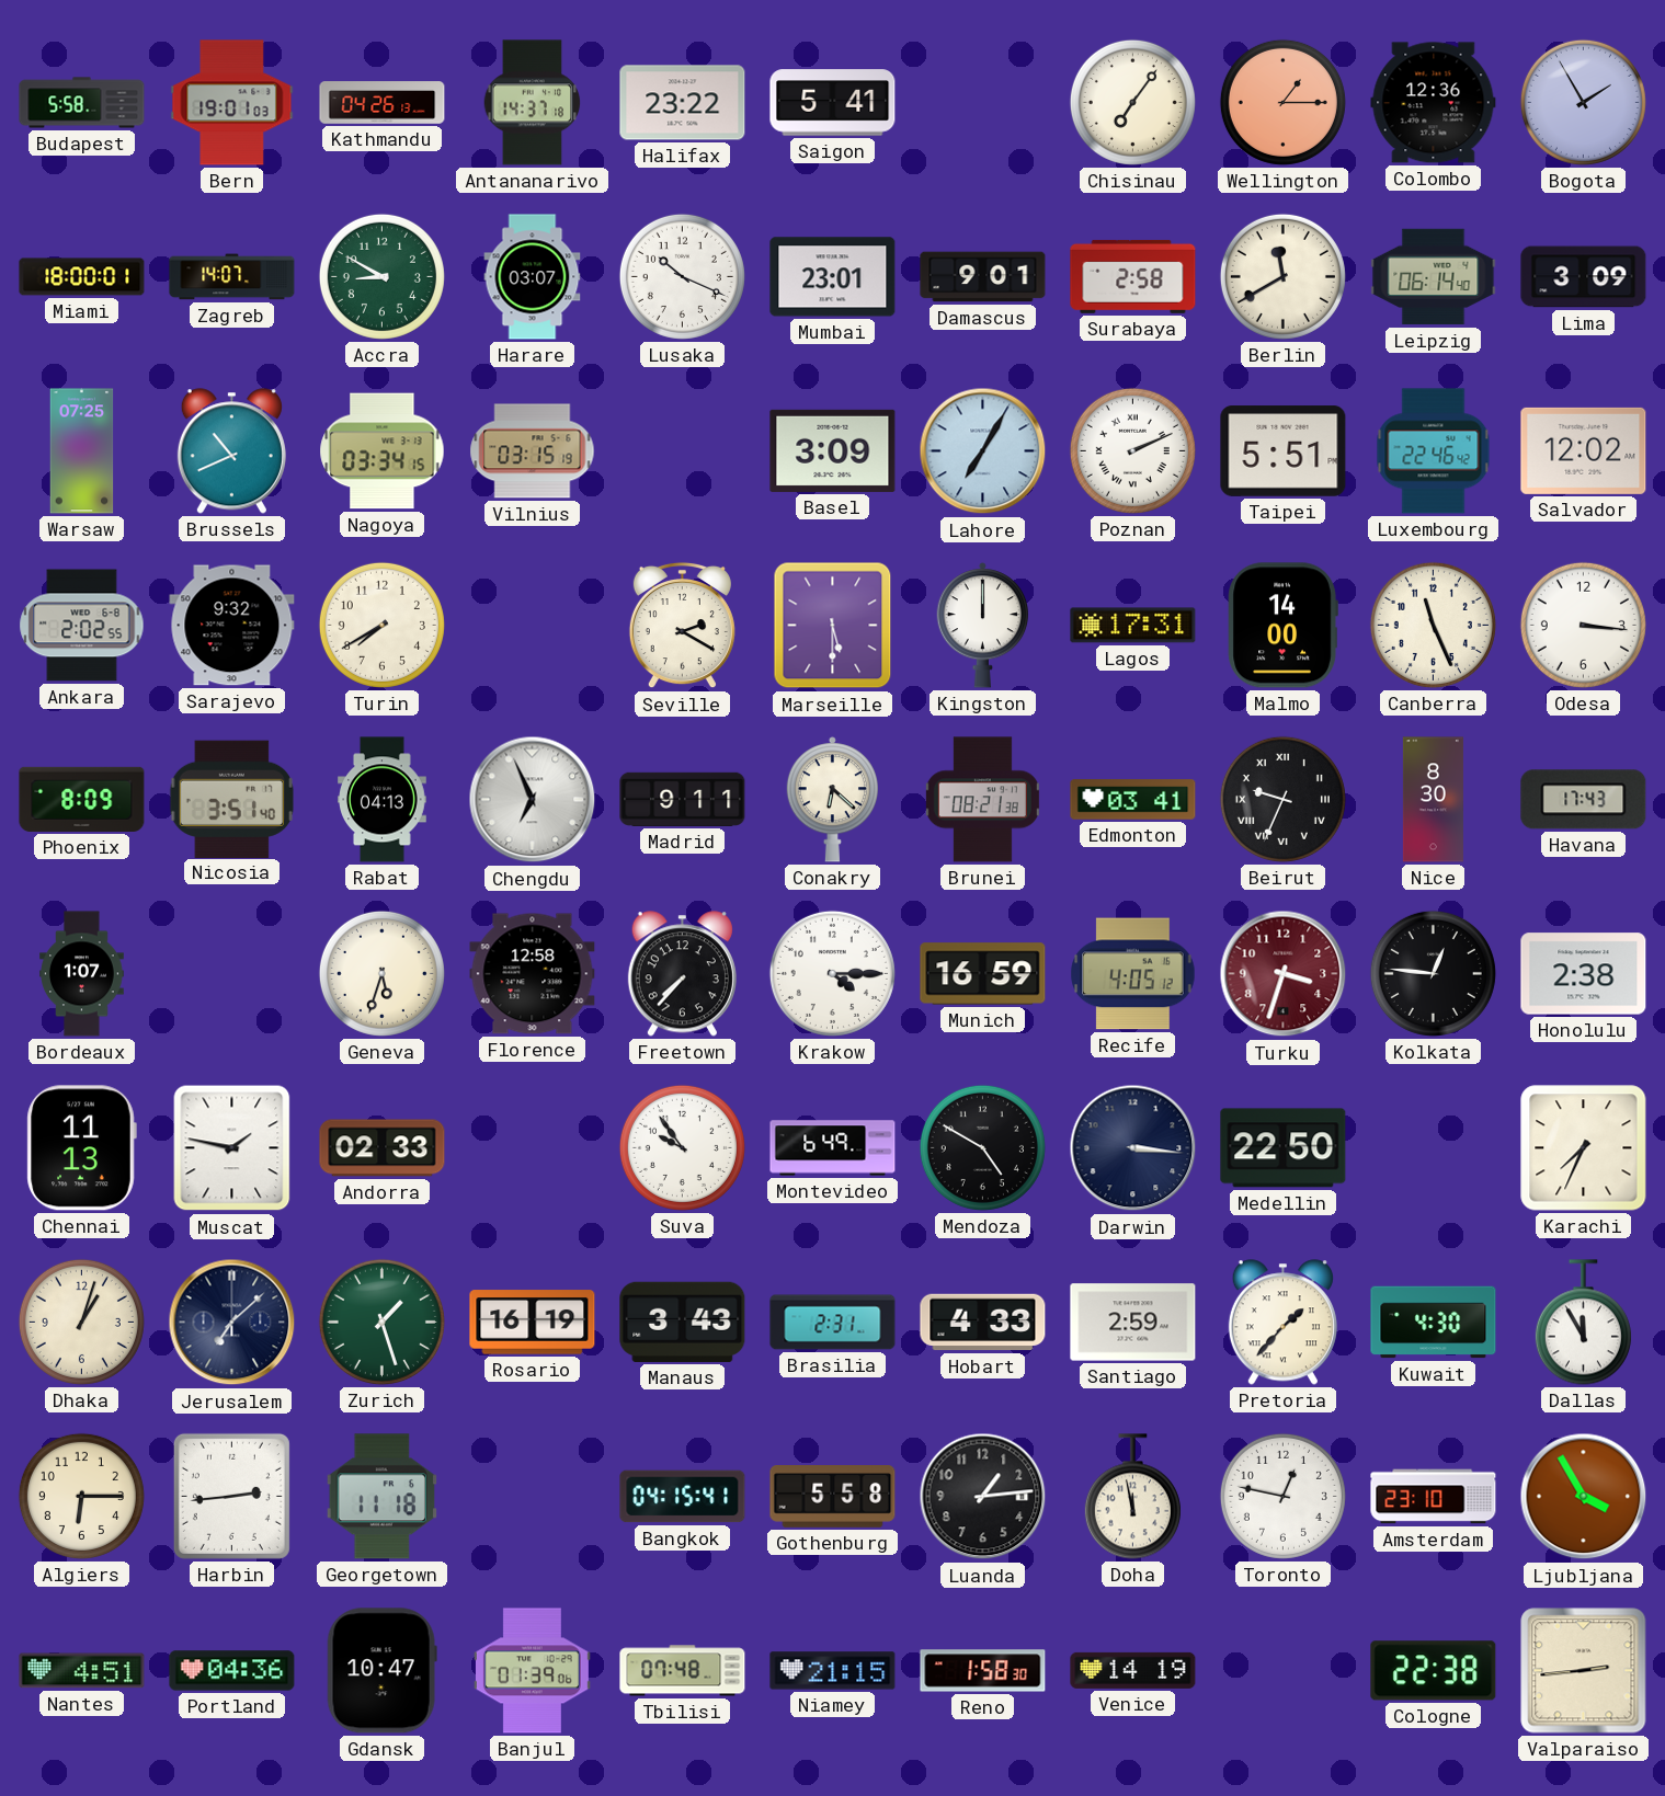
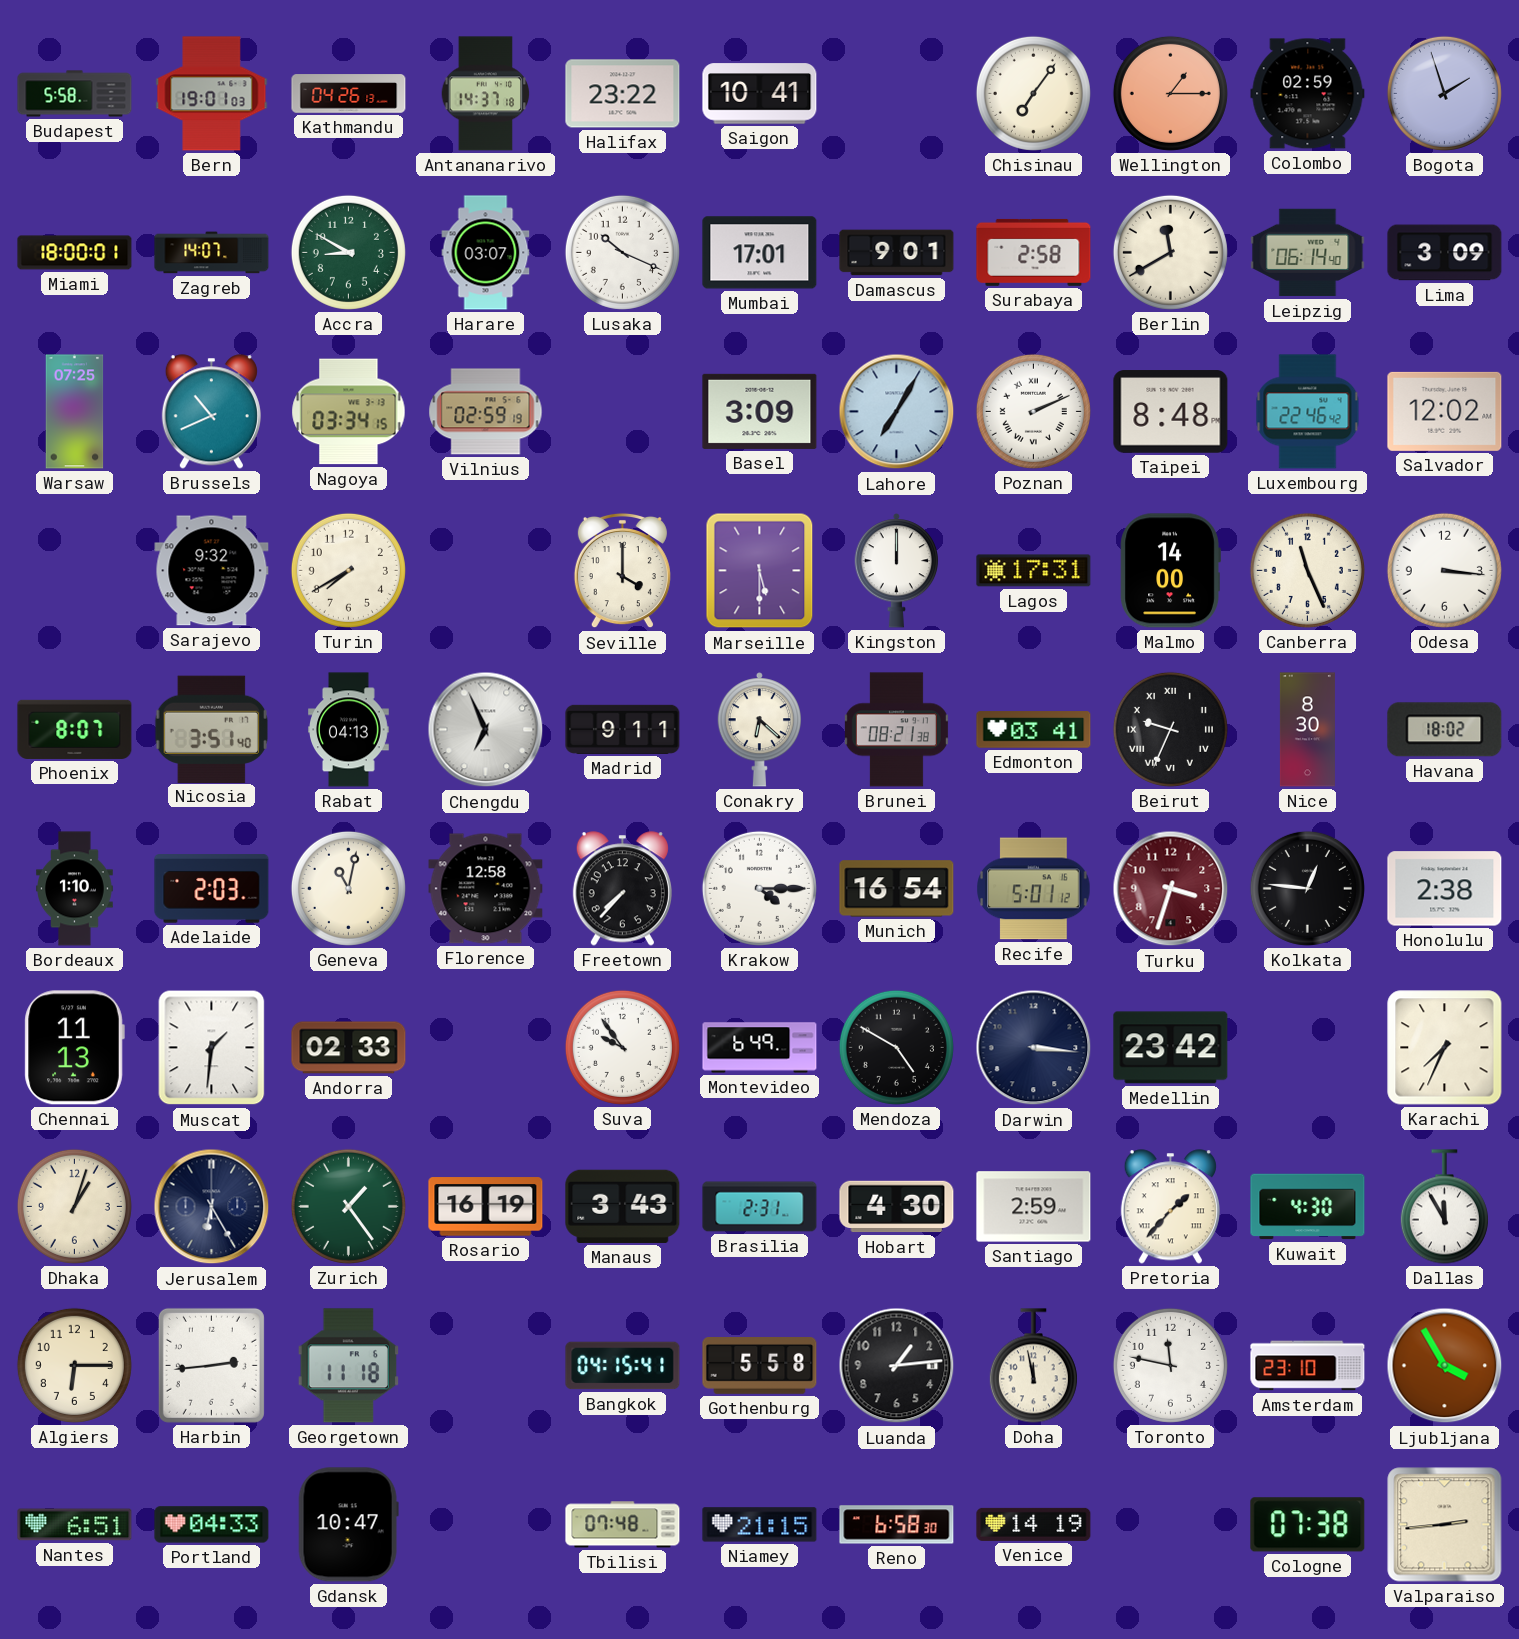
Saigon: 5:41 -> 10:41 (760, 94)
Colombo: 12:36 -> 02:59 (1308, 94)
Bogota: 1:55 -> 1:57 (1444, 93)
Mumbai: 23:01 -> 17:01 (760, 253)
Vilnius: 03:15 -> 02:59 (486, 412)
Taipei: 5:51 -> 8:48 (1171, 412)
Ankara: 2:02 -> none (82, 626)
Seville: 2:20 -> 4:00 (622, 571)
Phoenix: 8:09 -> 8:07 (75, 729)
Havana: 17:43 -> 18:02 (1445, 730)
Bordeaux: 1:07 -> 1:10 (75, 889)
Adelaide: none -> 2:03 (212, 889)
Geneva: 5:33 -> 11:02 (348, 888)
Munich: 16:59 -> 16:54 (897, 889)
Recife: 4:05 -> 5:01 (1034, 889)
Muscat: 1:47 -> 1:31 (212, 1048)
Medellin: 22:50 -> 23:42 (1171, 1048)
Jerusalem: 7:08 -> 6:25 (212, 1207)
Zurich: 1:27 -> 1:24 (348, 1206)
Hobart: 4:33 -> 4:30 (897, 1207)
Toronto: 12:47 -> 11:47 (1170, 1365)
Nantes: 4:51 -> 6:51 (75, 1525)
Portland: 04:36 -> 04:33 (212, 1525)
Banjul: 01:39 -> none (532, 1671)
Reno: 1:58 -> 6:58 (897, 1525)
Cologne: 22:38 -> 07:38 (1308, 1525)
